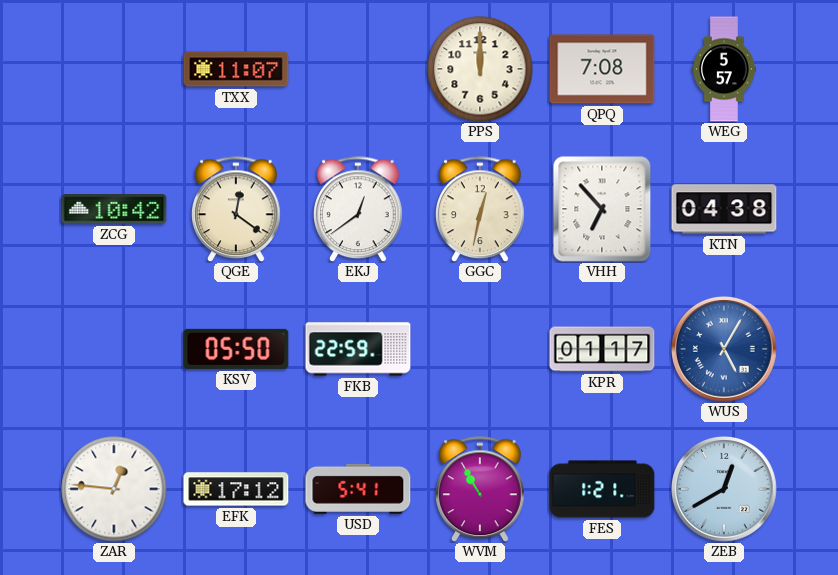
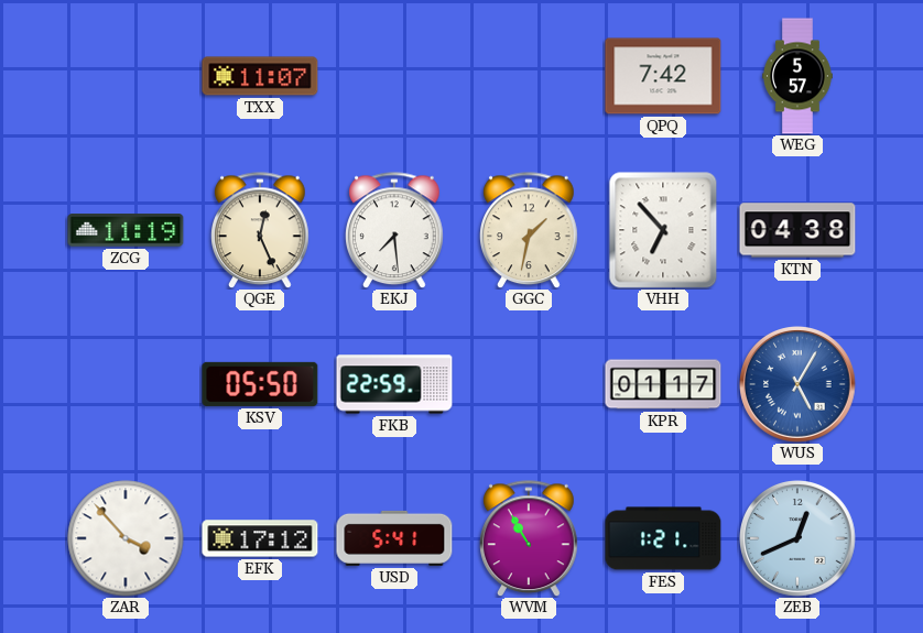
PPS: 12:00 -> none (480, 69)
QPQ: 7:08 -> 7:42 (663, 76)
ZCG: 10:42 -> 11:19 (126, 230)
QGE: 12:21 -> 12:26 (261, 230)
EKJ: 12:39 -> 7:29 (395, 230)
GGC: 12:32 -> 1:32 (530, 230)
ZAR: 12:46 -> 3:53 (126, 538)
ZEB: 12:40 -> 12:41 (799, 539)
